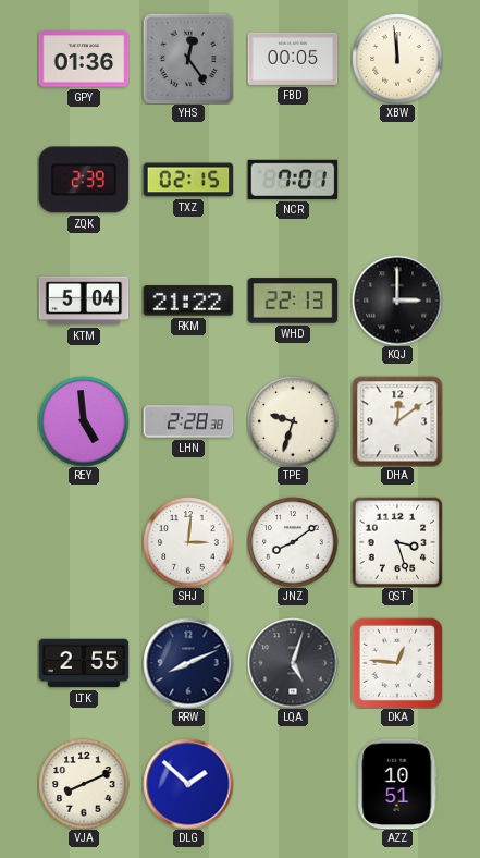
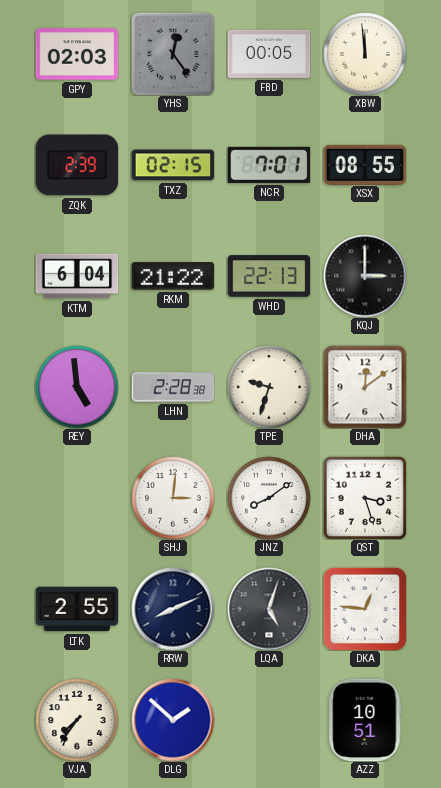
GPY: 01:36 -> 02:03 (77, 54)
XSX: none -> 08:55 (365, 164)
KTM: 5:04 -> 6:04 (77, 276)
VJA: 8:11 -> 7:36 (77, 720)
